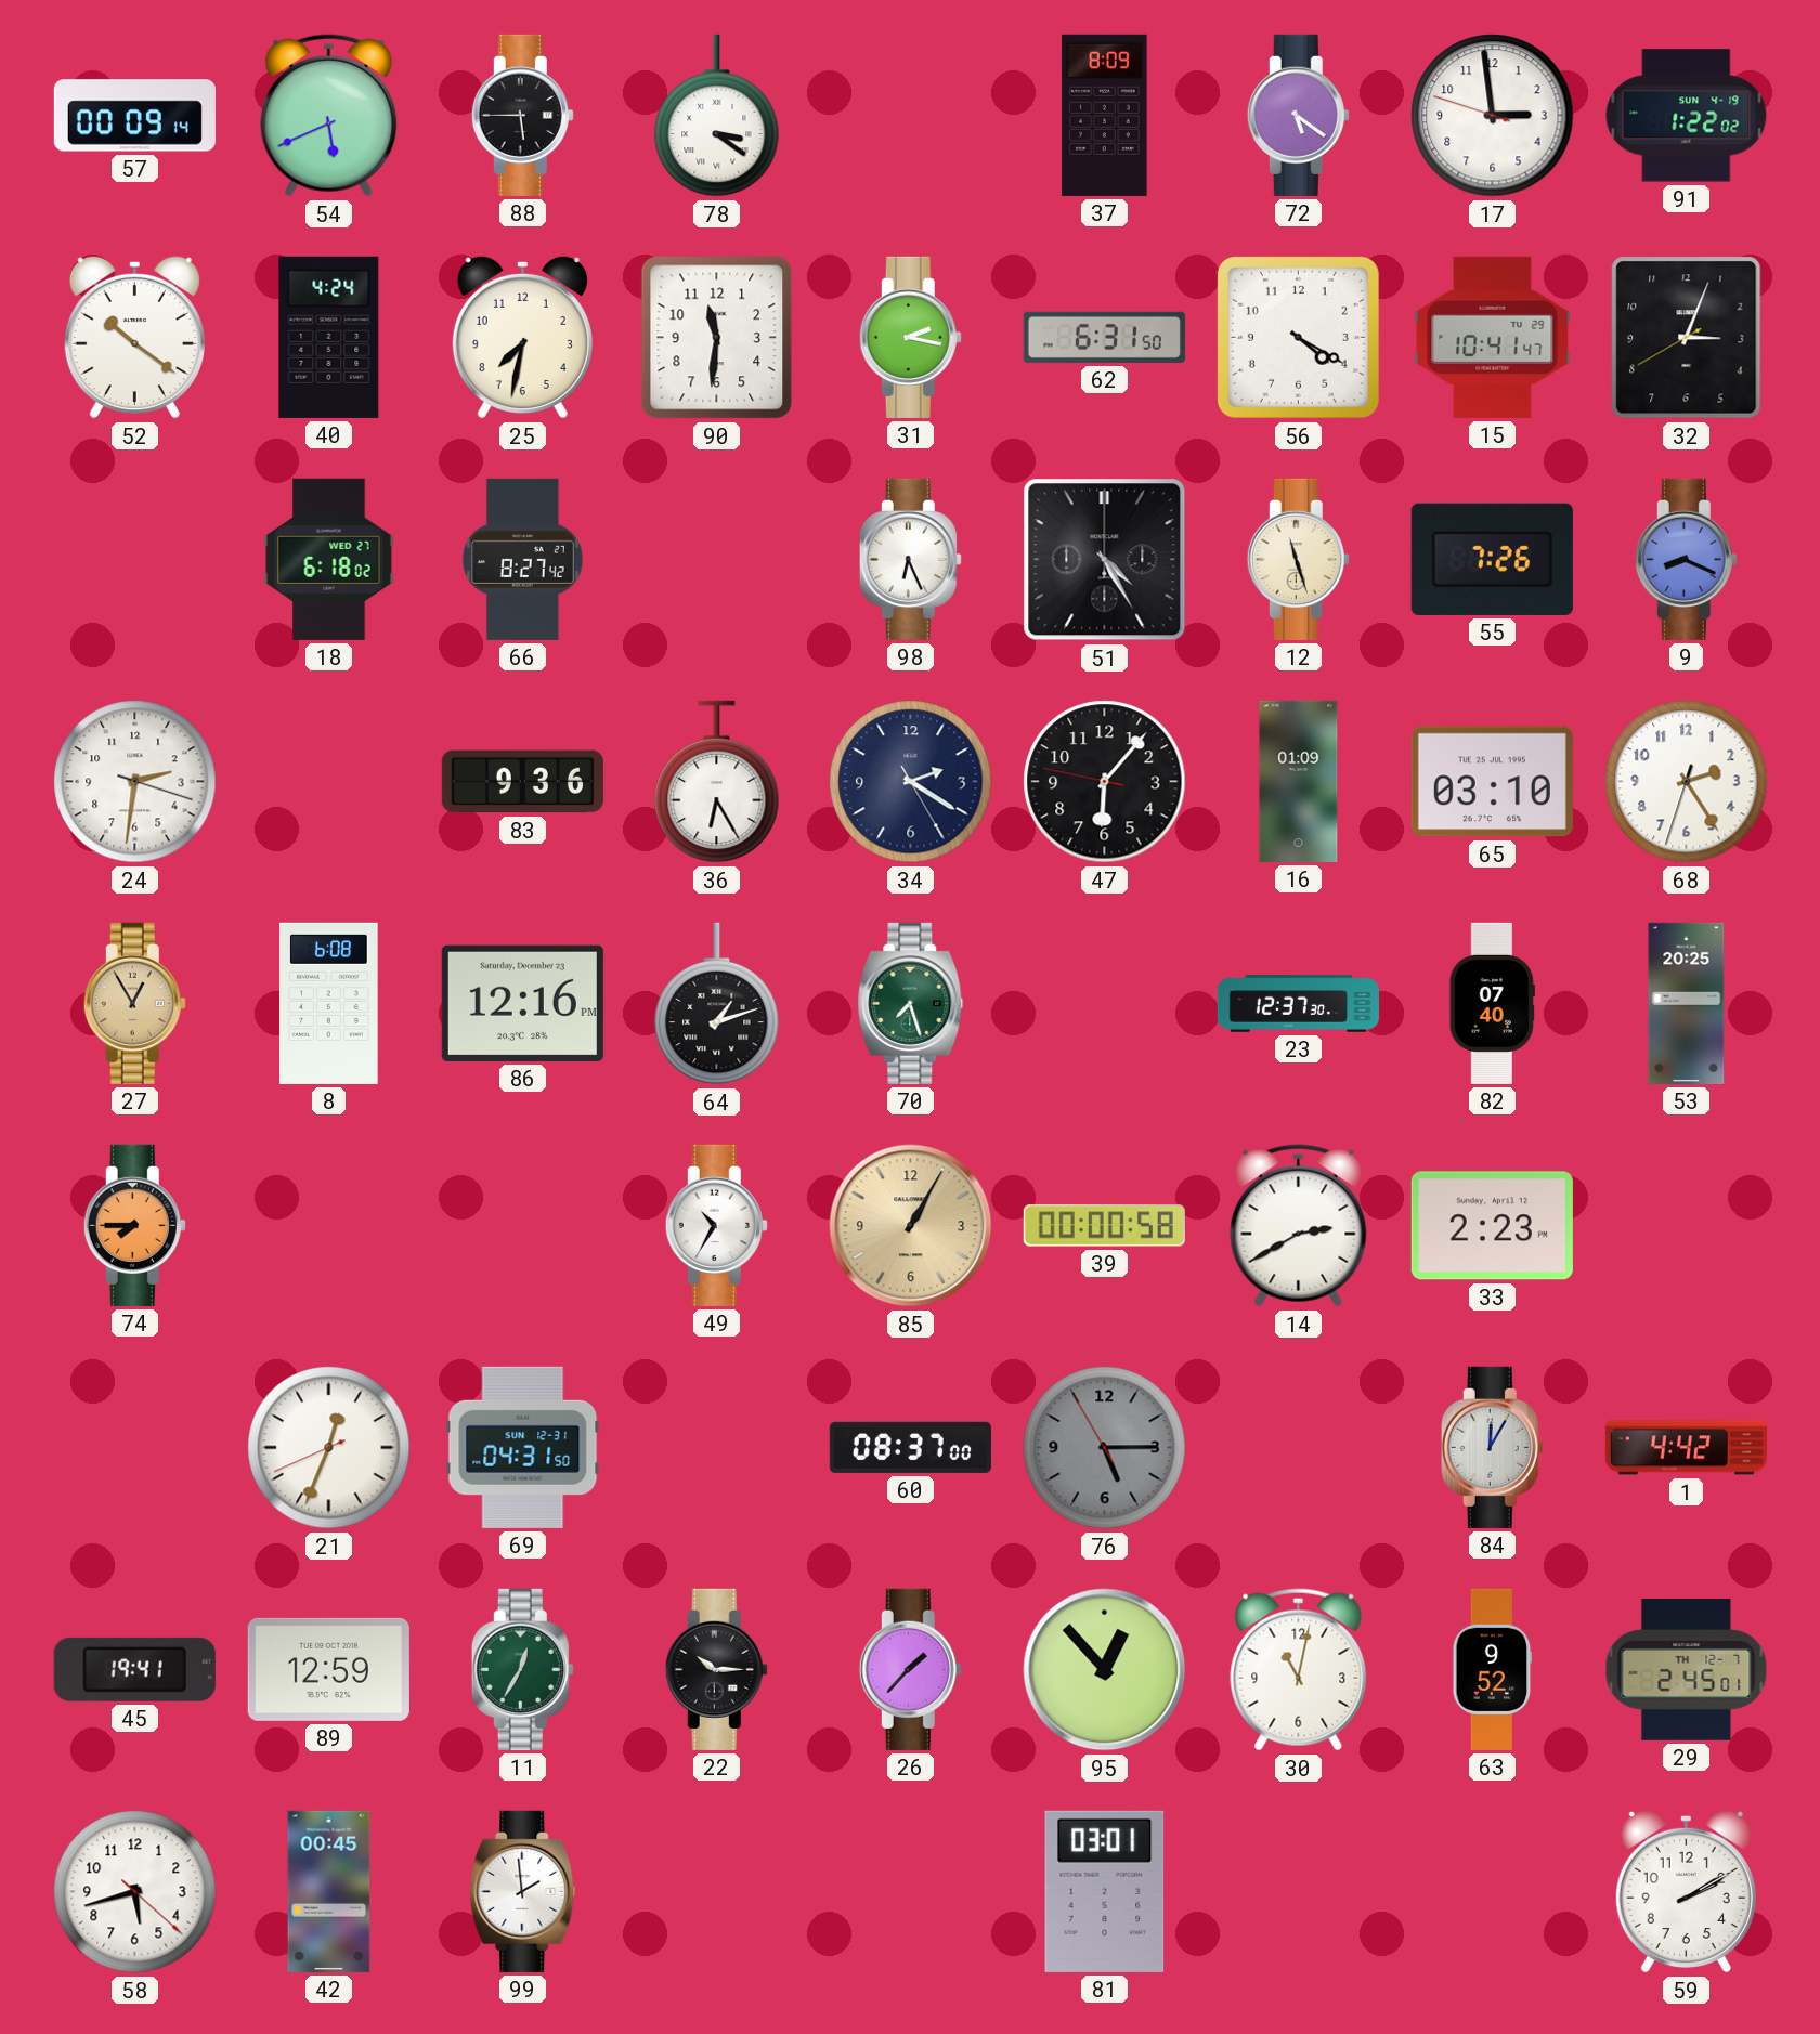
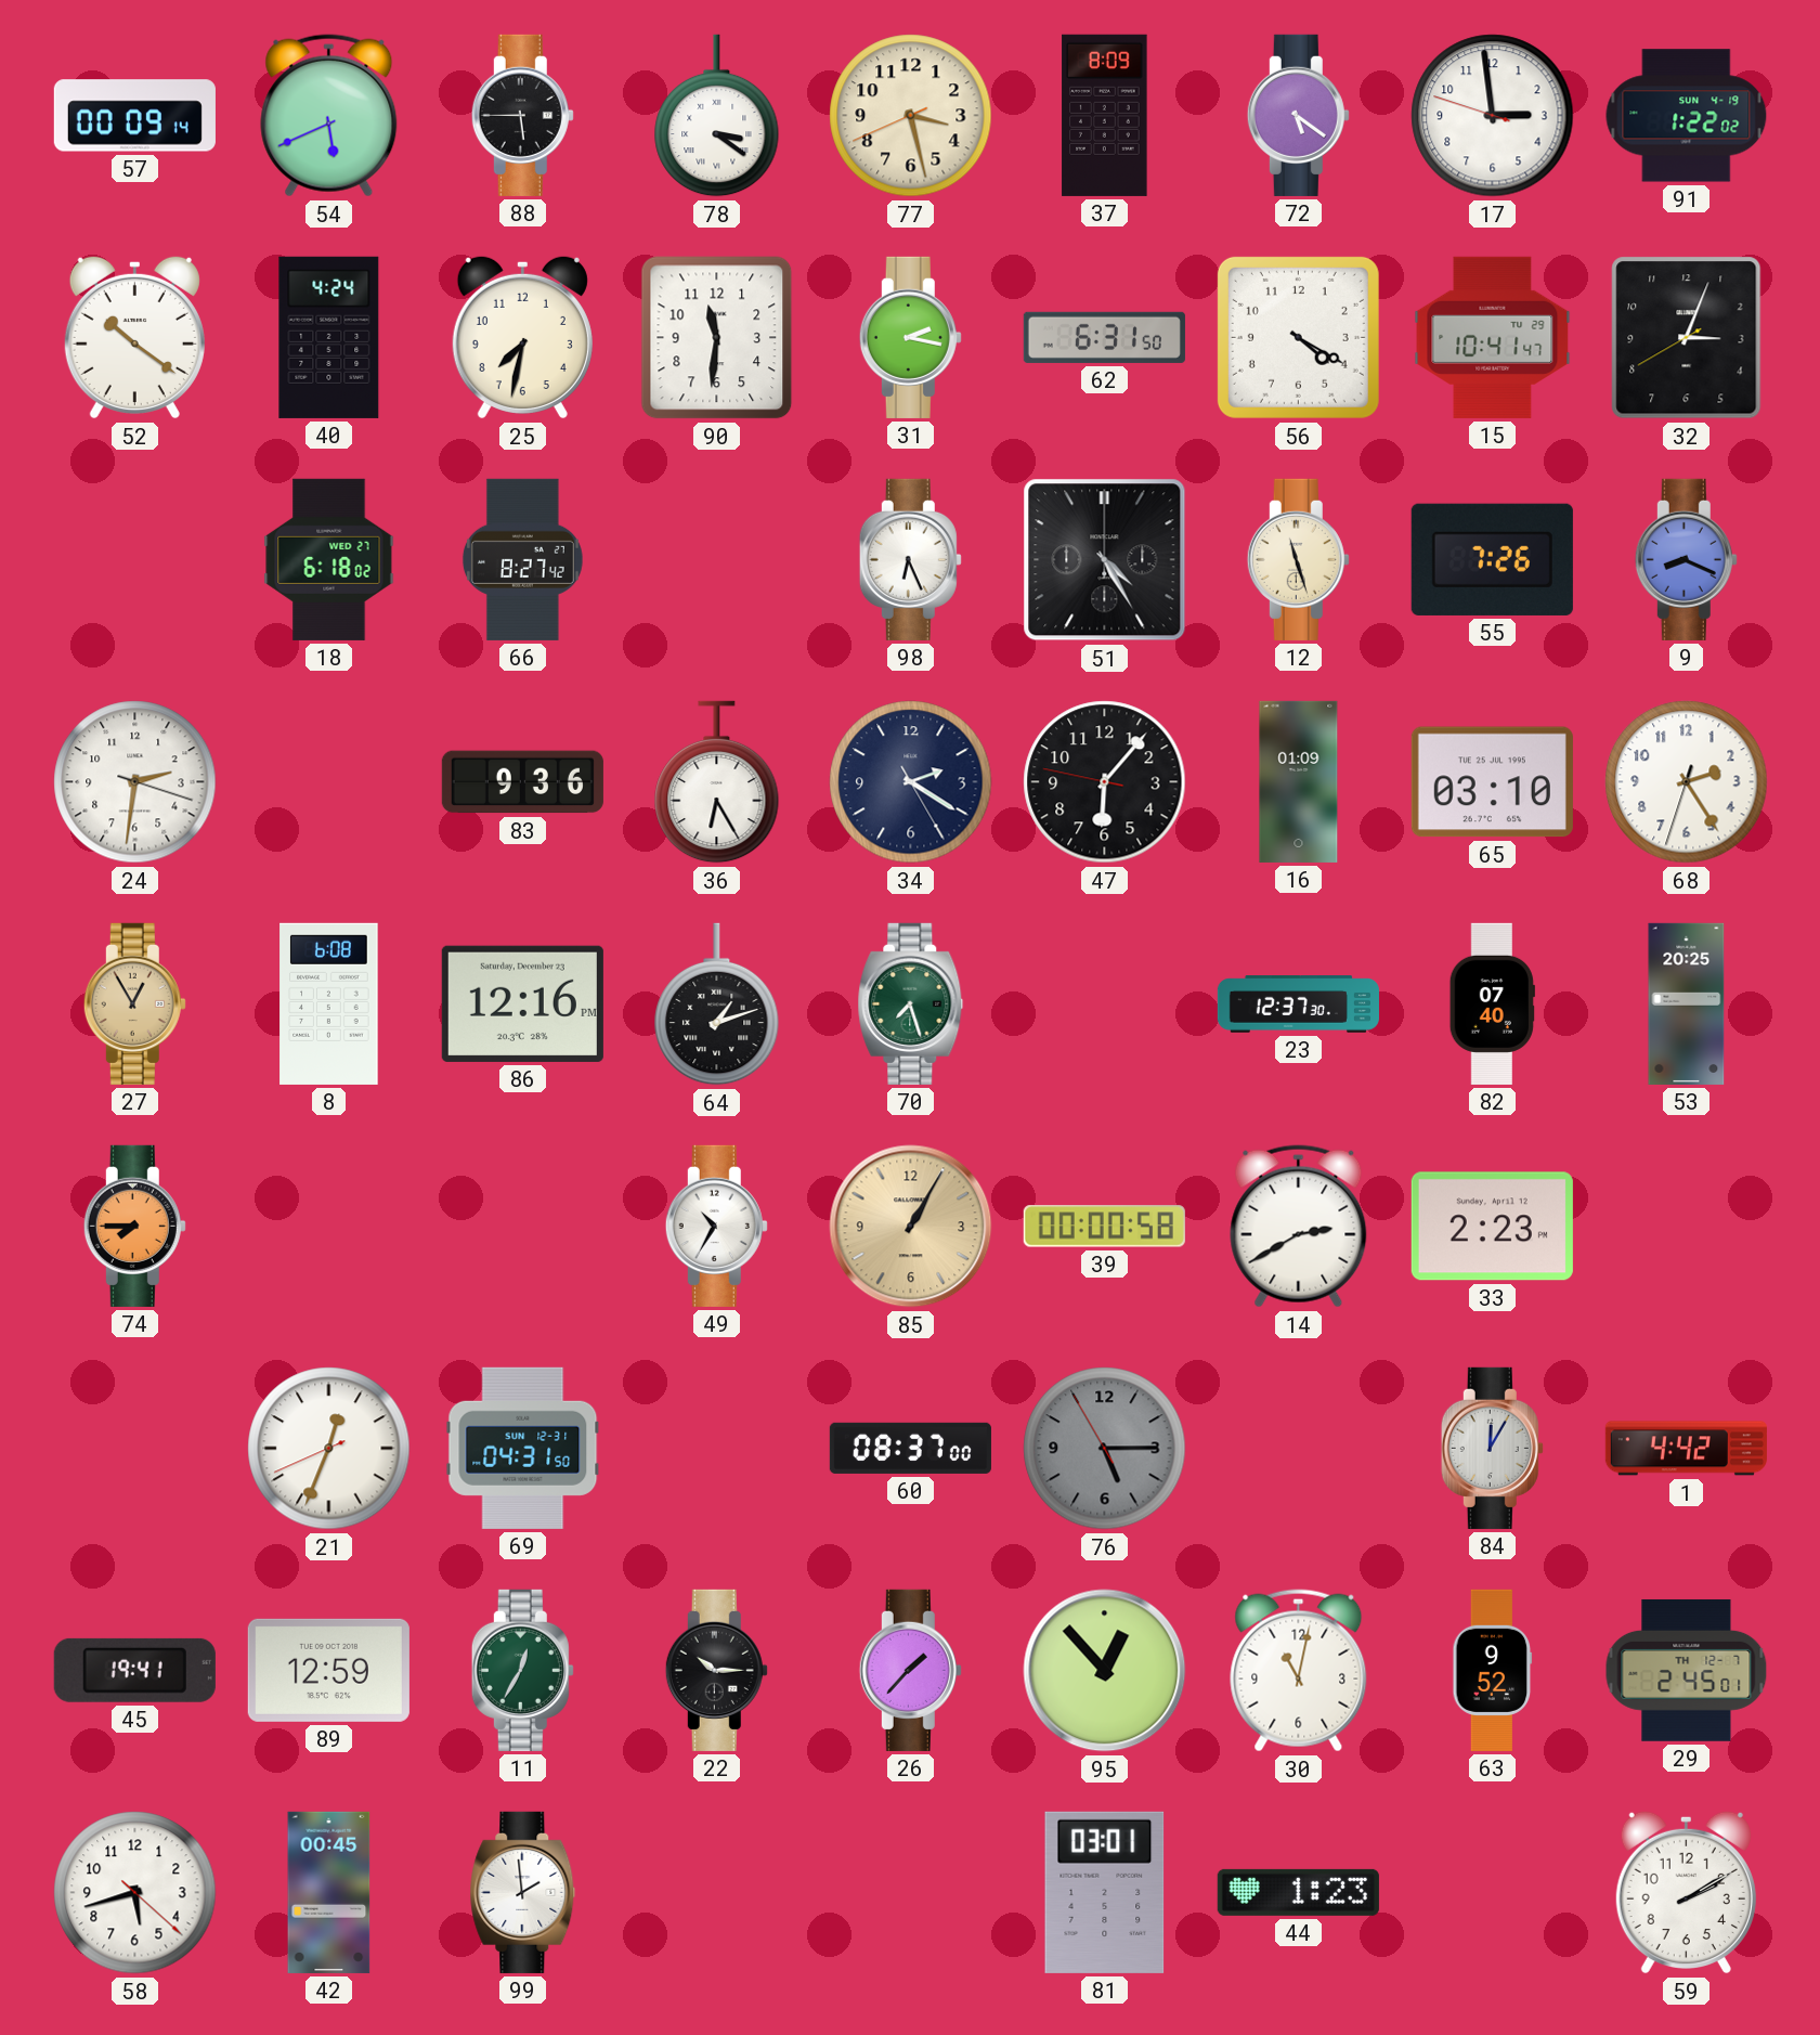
77: none -> 3:27 (911, 116)
44: none -> 1:23 (1298, 1892)
